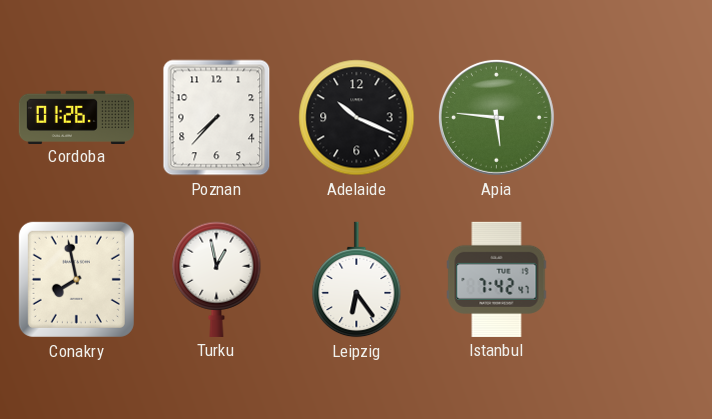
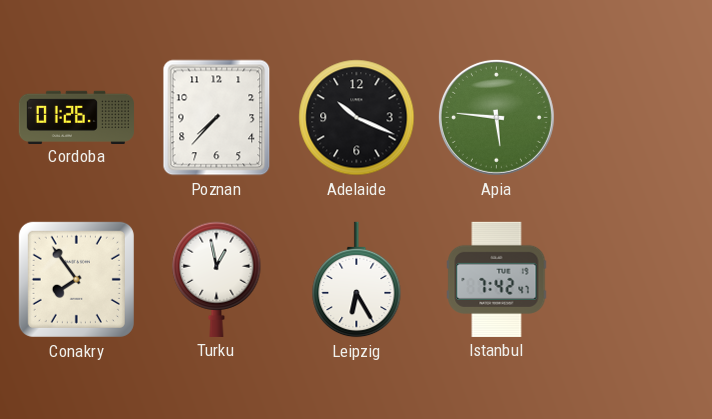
Conakry: 7:58 -> 7:54 (76, 279)
Leipzig: 6:24 -> 6:25 (357, 280)
